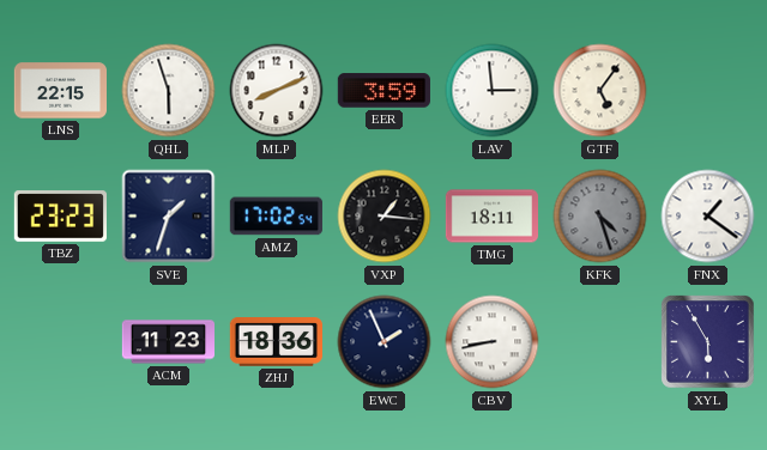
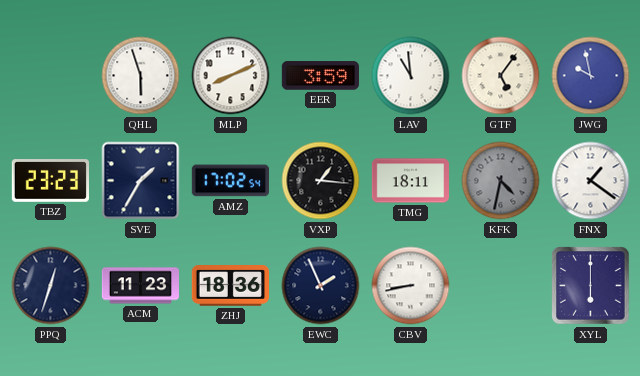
LNS: 22:15 -> none (60, 91)
LAV: 2:59 -> 10:59 (411, 76)
JWG: none -> 9:58 (591, 76)
SVE: 1:33 -> 1:35 (141, 181)
KFK: 4:27 -> 4:32 (501, 181)
PPQ: none -> 12:33 (51, 286)
XYL: 5:55 -> 6:00 (591, 286)
